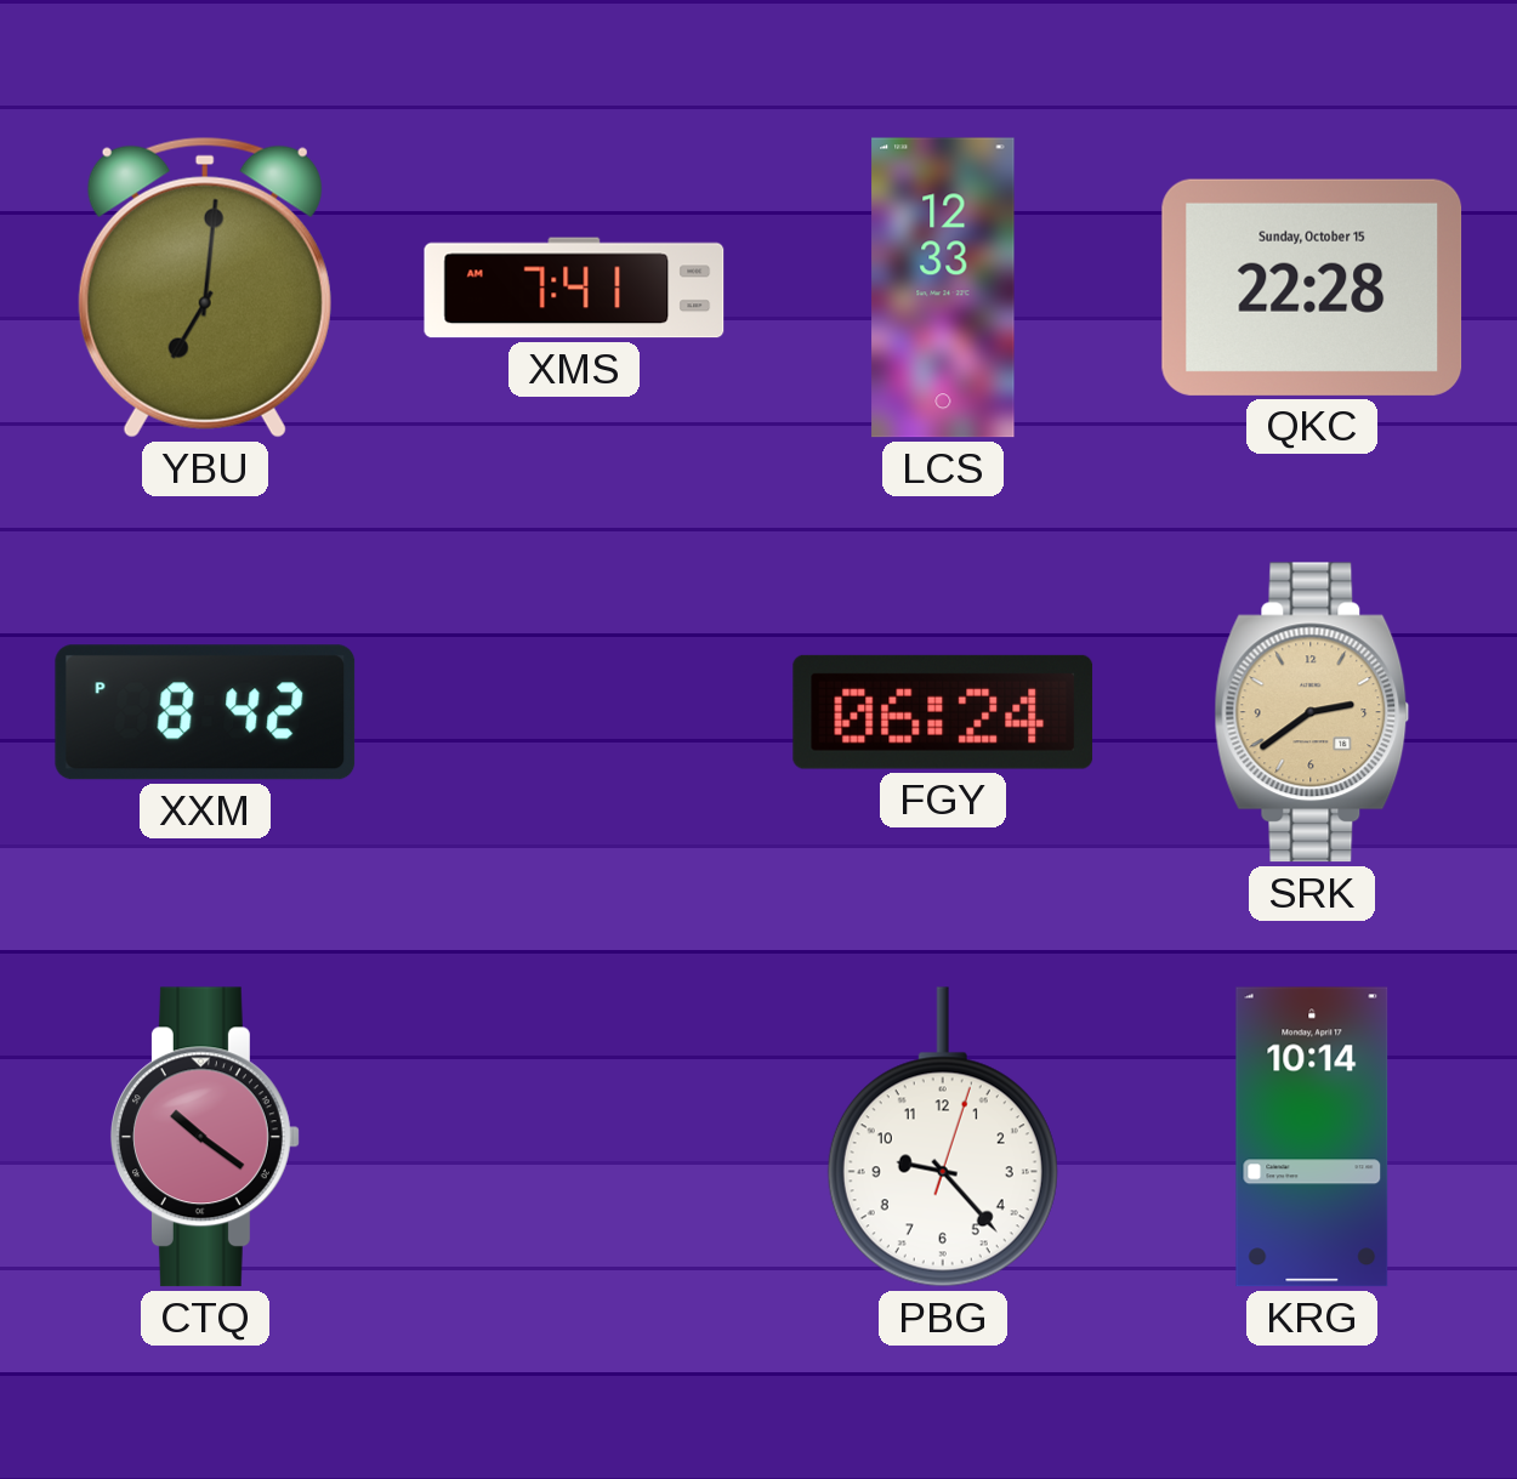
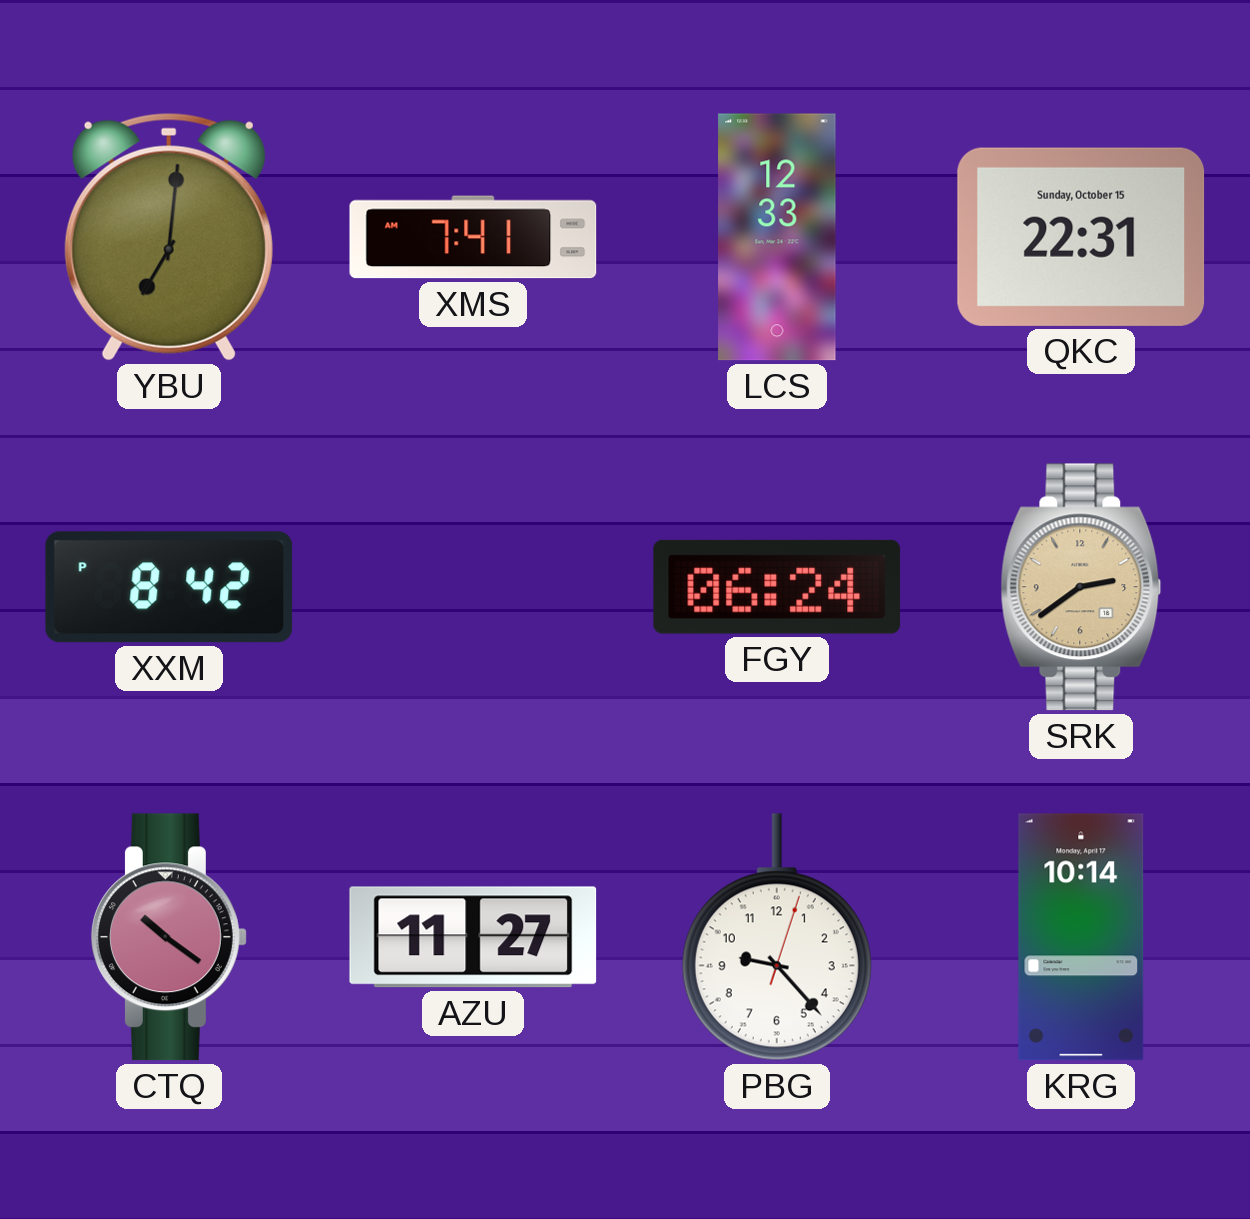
QKC: 22:28 -> 22:31 (1081, 237)
AZU: none -> 11:27 (473, 937)
